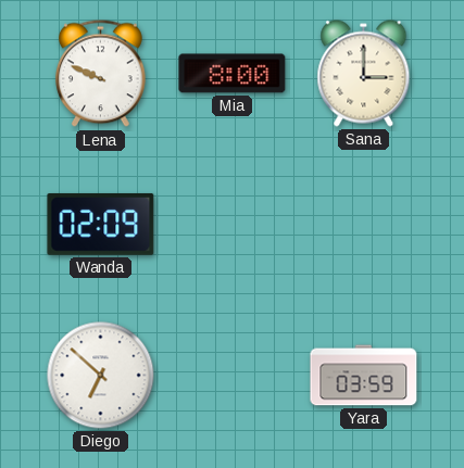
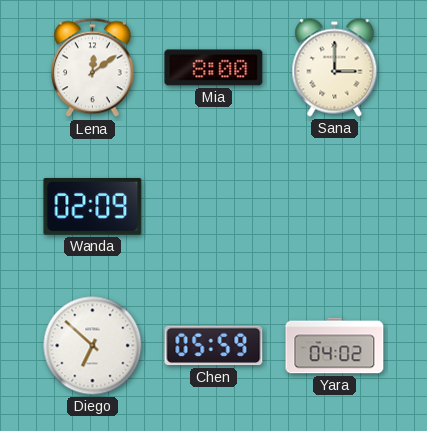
Lena: 9:49 -> 12:09 (93, 68)
Chen: none -> 05:59 (214, 346)
Yara: 03:59 -> 04:02 (335, 346)
